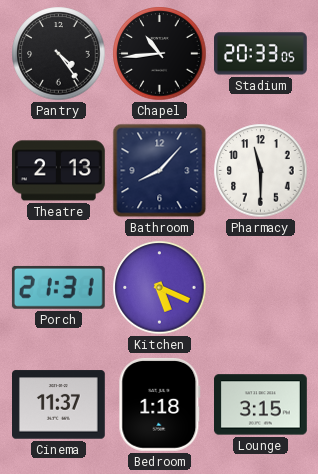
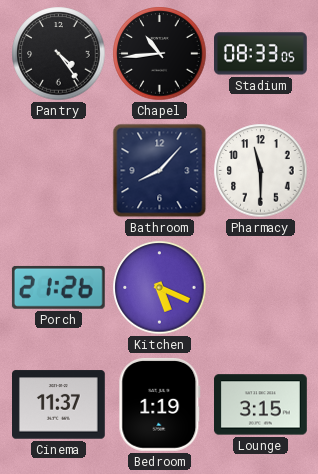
Stadium: 20:33 -> 08:33 (261, 54)
Theatre: 2:13 -> none (58, 171)
Porch: 21:31 -> 21:26 (58, 287)
Bedroom: 1:18 -> 1:19 (160, 404)
